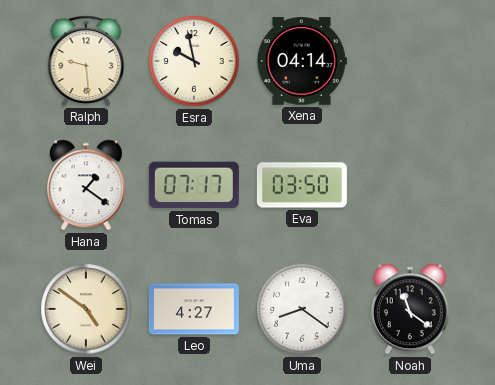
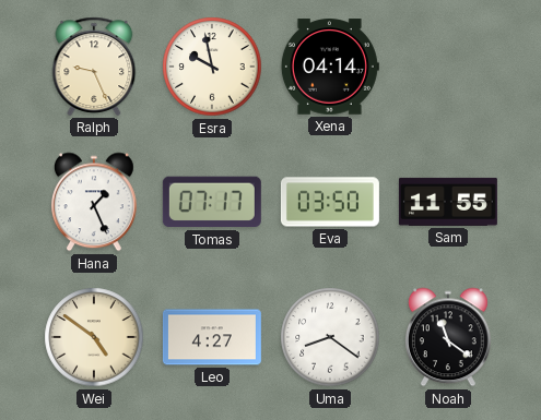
Ralph: 9:29 -> 9:26 (94, 67)
Hana: 1:21 -> 1:26 (94, 202)
Sam: none -> 11:55 (448, 202)
